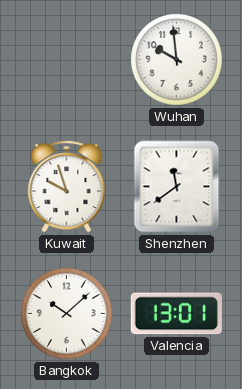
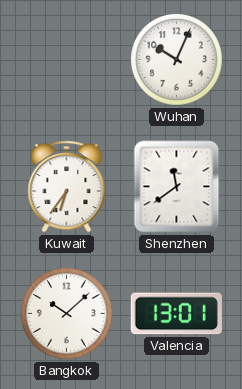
Wuhan: 9:59 -> 10:04 (177, 60)
Kuwait: 9:57 -> 6:36 (67, 187)
